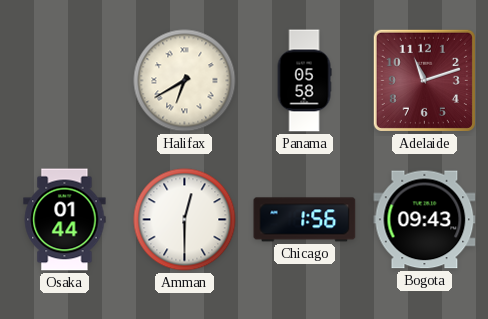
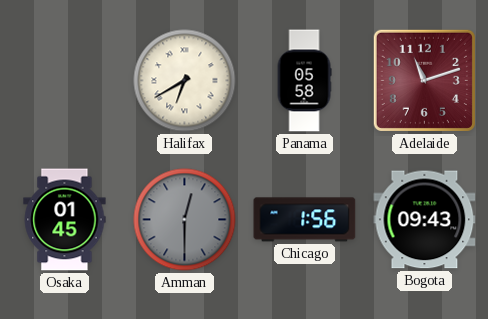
Osaka: 01:44 -> 01:45 (65, 220)
Amman dial: white -> grey (185, 220)
